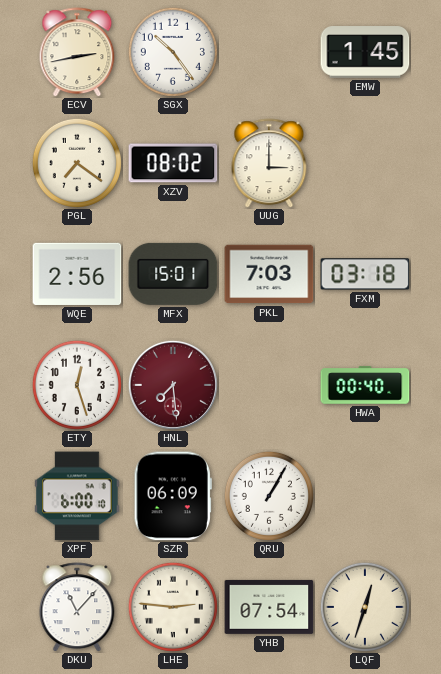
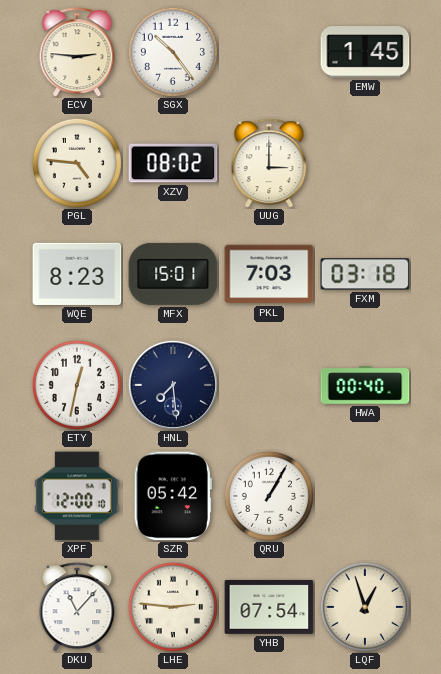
ECV: 2:43 -> 2:46 (77, 52)
PGL: 7:21 -> 4:46 (77, 163)
WQE: 2:56 -> 8:23 (77, 274)
ETY: 12:27 -> 12:32 (77, 385)
HNL dial: burgundy -> navy (173, 385)
XPF: 6:00 -> 12:00 (77, 496)
SZR: 06:09 -> 05:42 (173, 496)
LQF: 12:33 -> 12:57 (365, 607)
